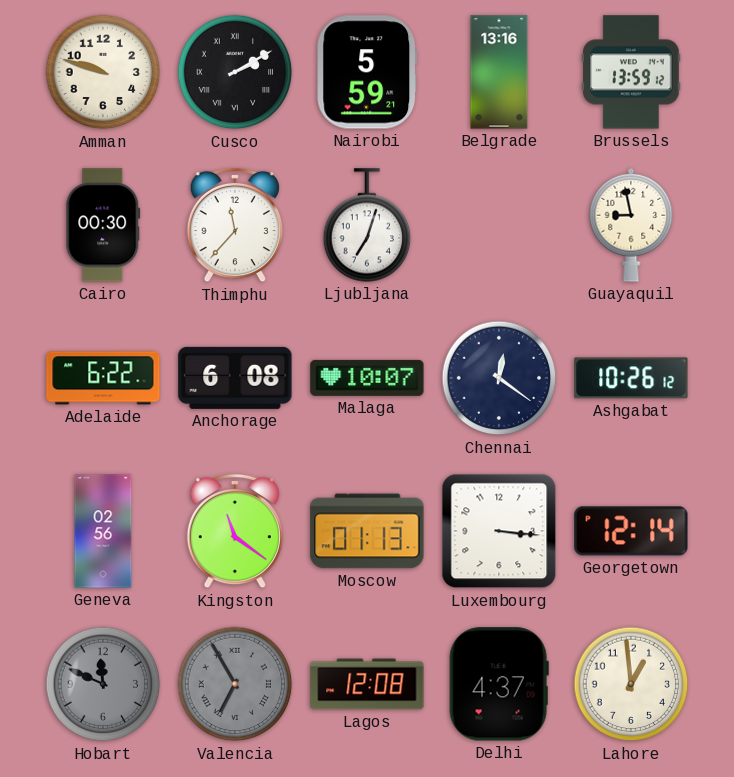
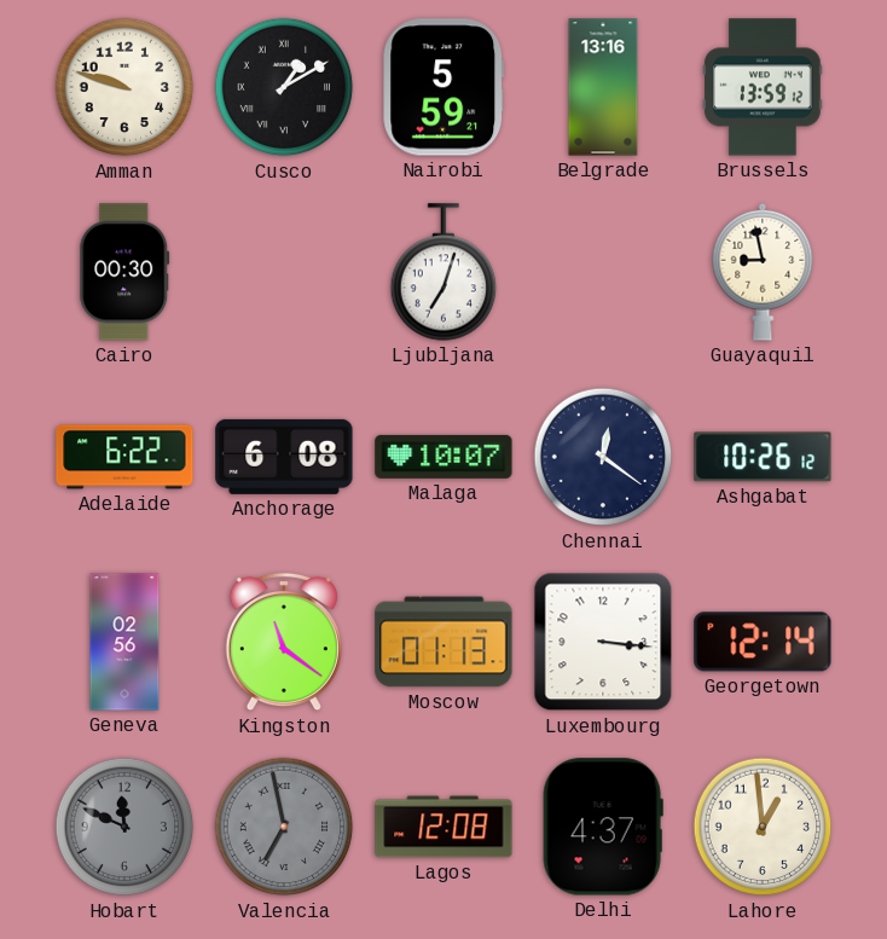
Cusco: 2:10 -> 1:10 (284, 87)
Thimphu: 11:37 -> none (235, 225)
Valencia: 6:55 -> 6:58 (284, 827)
